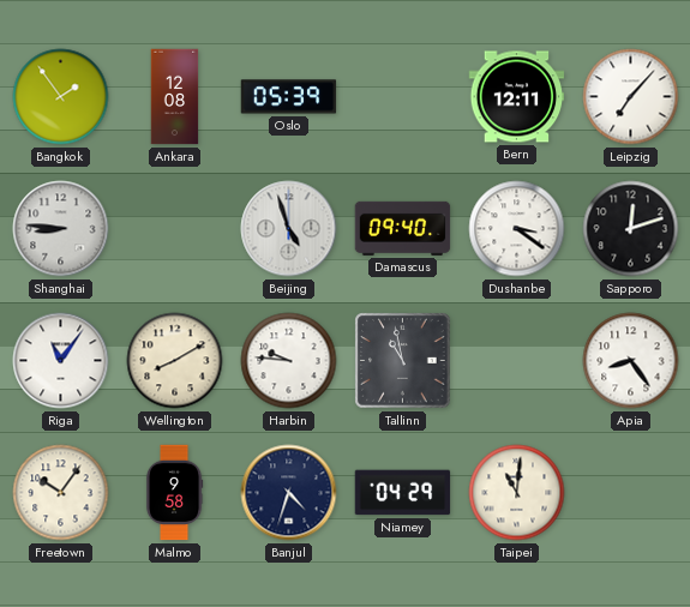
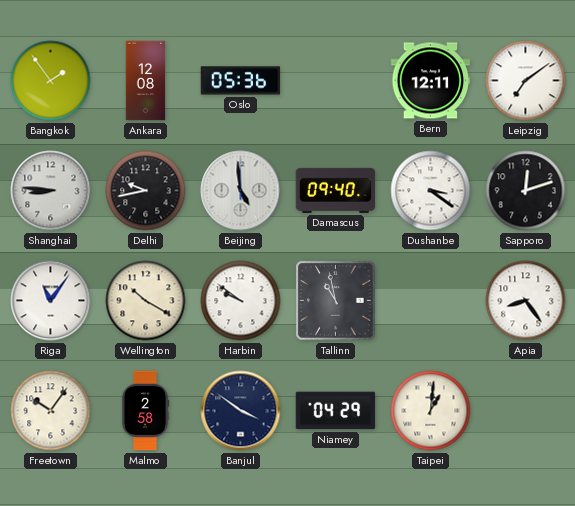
Oslo: 05:39 -> 05:36 (241, 81)
Leipzig: 7:07 -> 7:09 (526, 81)
Delhi: none -> 9:43 (146, 191)
Beijing: 4:57 -> 4:59 (241, 191)
Wellington: 8:10 -> 10:20 (146, 301)
Harbin: 9:46 -> 9:51 (241, 301)
Malmo: 9:58 -> 2:58 (145, 411)
Banjul: 4:33 -> 3:51 (241, 411)
Taipei: 11:01 -> 1:01 (431, 411)
